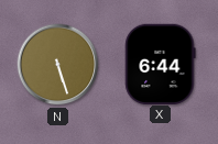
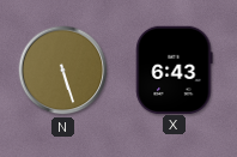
X: 6:44 -> 6:43 (175, 70)
